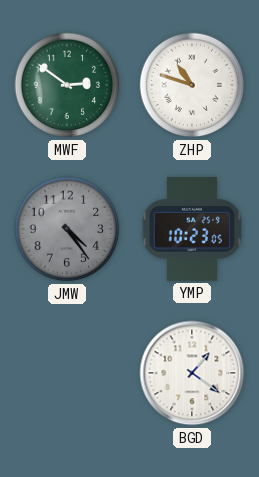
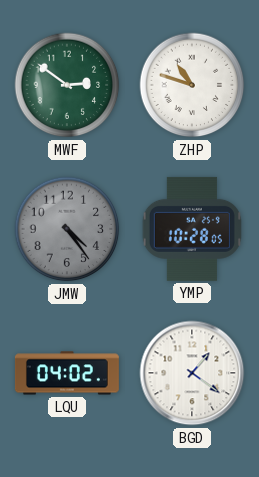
YMP: 10:23 -> 10:28 (192, 229)
LQU: none -> 04:02 (67, 373)
